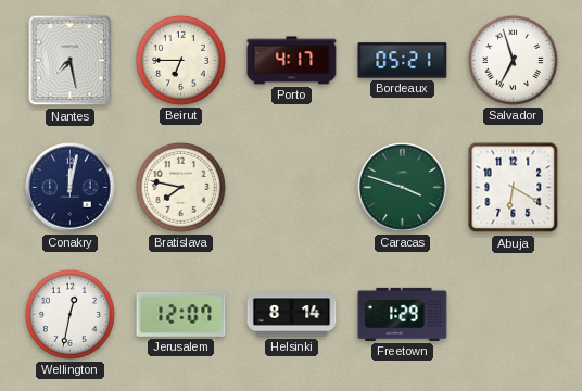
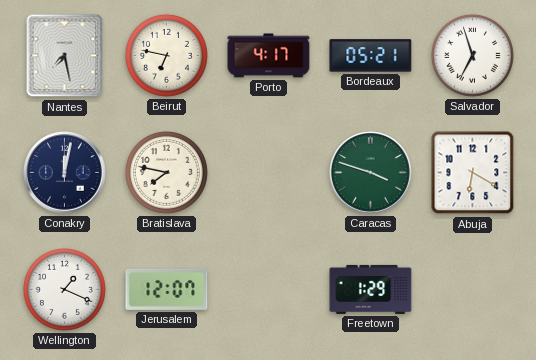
Beirut: 6:45 -> 6:47 (166, 55)
Wellington: 12:32 -> 1:19 (64, 289)
Helsinki: 8:14 -> none (292, 315)
